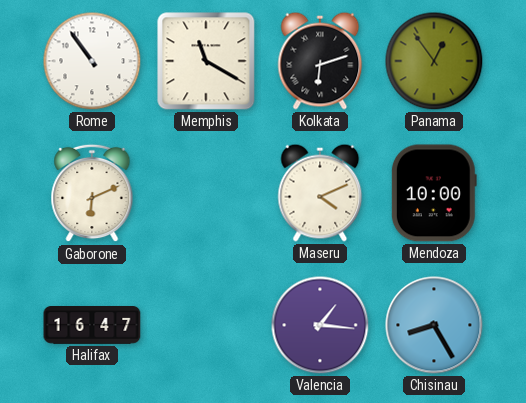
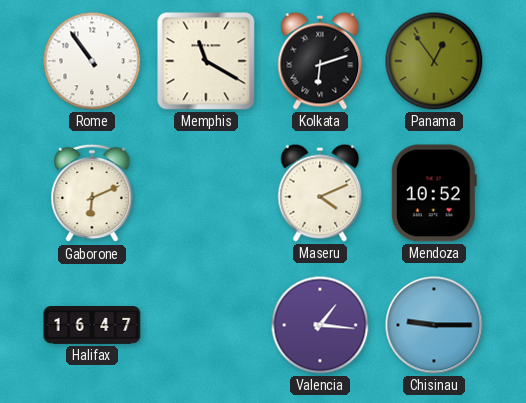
Mendoza: 10:00 -> 10:52 (434, 193)
Chisinau: 8:25 -> 9:15 (434, 325)
